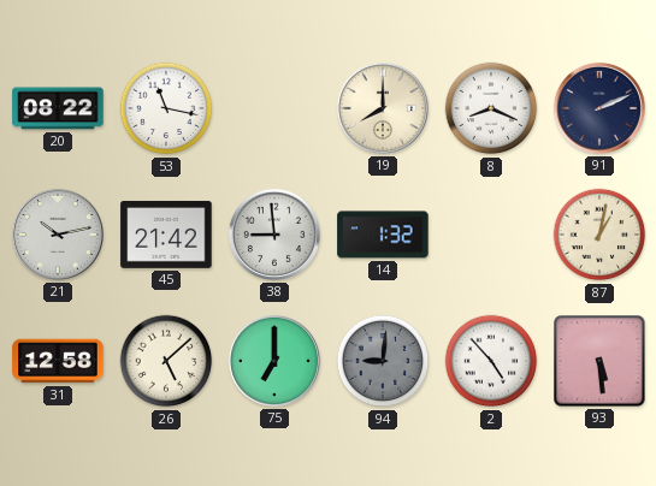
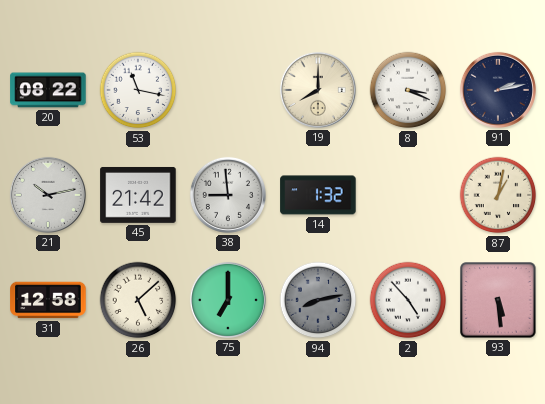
8: 8:19 -> 3:19 (408, 90)
91: 2:11 -> 2:13 (498, 90)
94: 9:01 -> 8:13 (318, 300)
